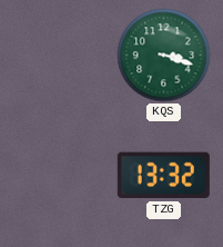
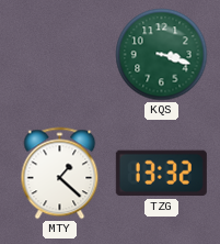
MTY: none -> 1:22 (60, 174)
